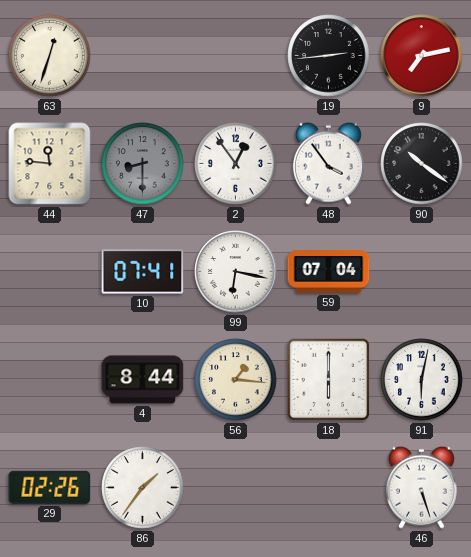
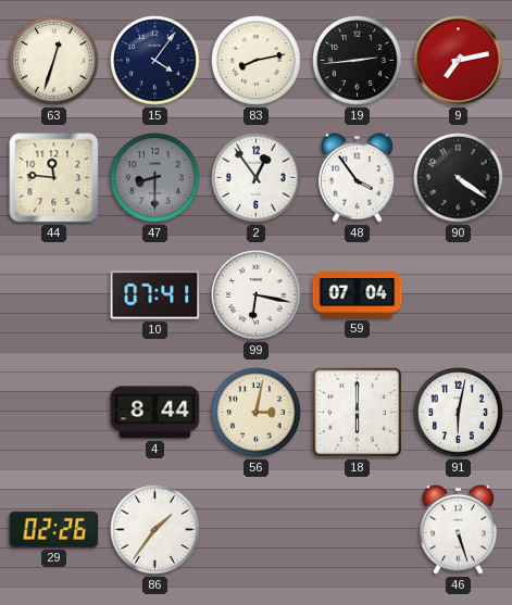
15: none -> 4:06 (155, 61)
83: none -> 8:13 (257, 61)
90: 10:21 -> 4:21 (459, 178)
56: 1:16 -> 3:02 (257, 413)
